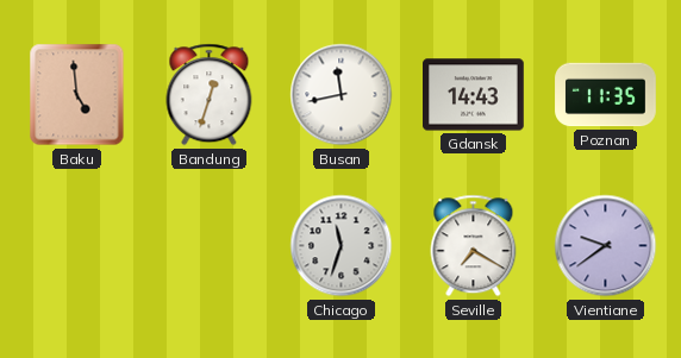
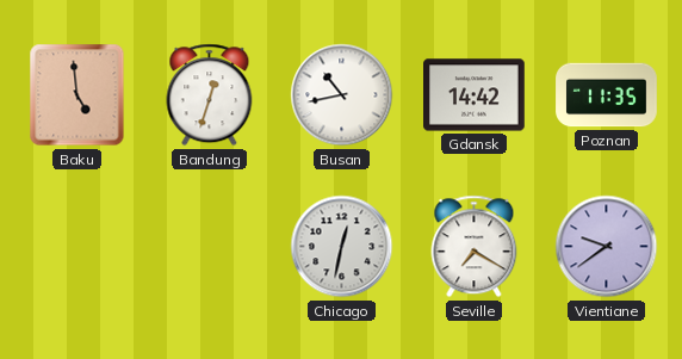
Busan: 11:43 -> 10:43 (342, 95)
Gdansk: 14:43 -> 14:42 (475, 95)
Chicago: 11:33 -> 12:32 (342, 247)
